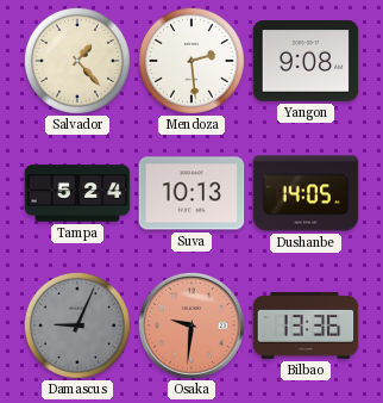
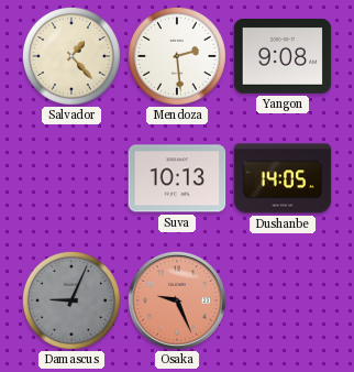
Tampa: 5:24 -> none (77, 193)
Osaka: 9:31 -> 9:26 (177, 300)
Bilbao: 13:36 -> none (306, 327)
